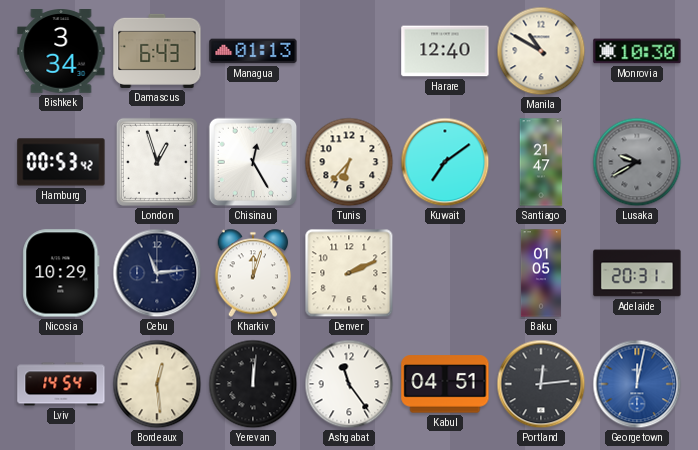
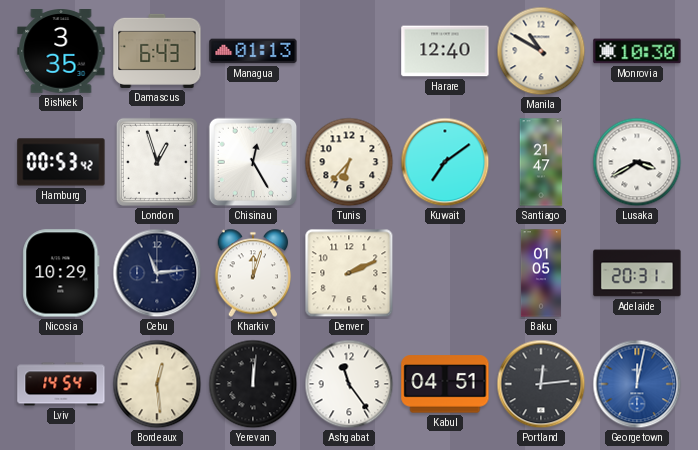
Bishkek: 3:34 -> 3:35 (61, 52)
Lusaka: 9:40 -> 3:40 (637, 162)
Lusaka dial: grey -> white (637, 162)
